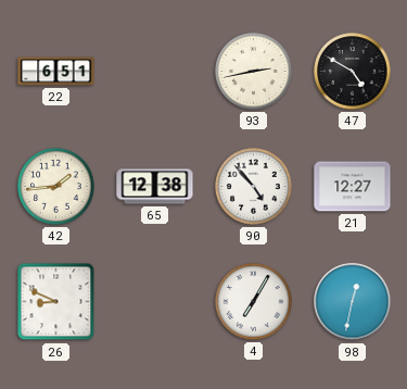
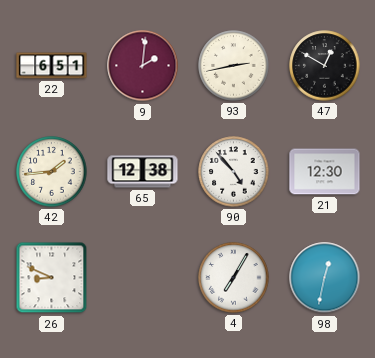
9: none -> 2:01 (143, 66)
47: 4:50 -> 12:50 (325, 66)
21: 12:27 -> 12:30 (325, 172)
